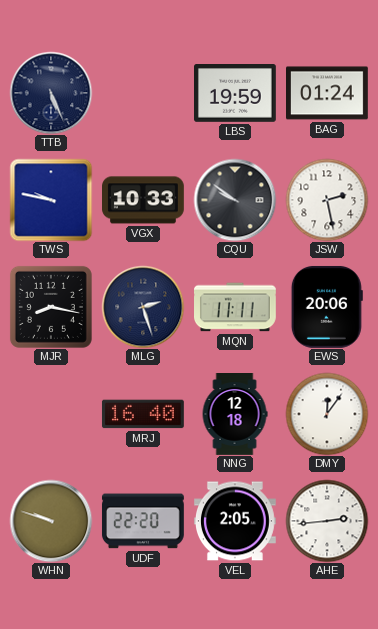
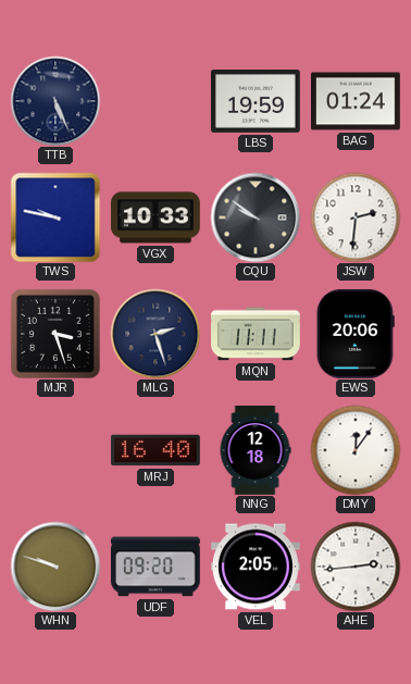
JSW: 2:28 -> 2:31 (356, 217)
MJR: 8:17 -> 3:27 (55, 334)
UDF: 22:20 -> 09:20 (155, 567)
